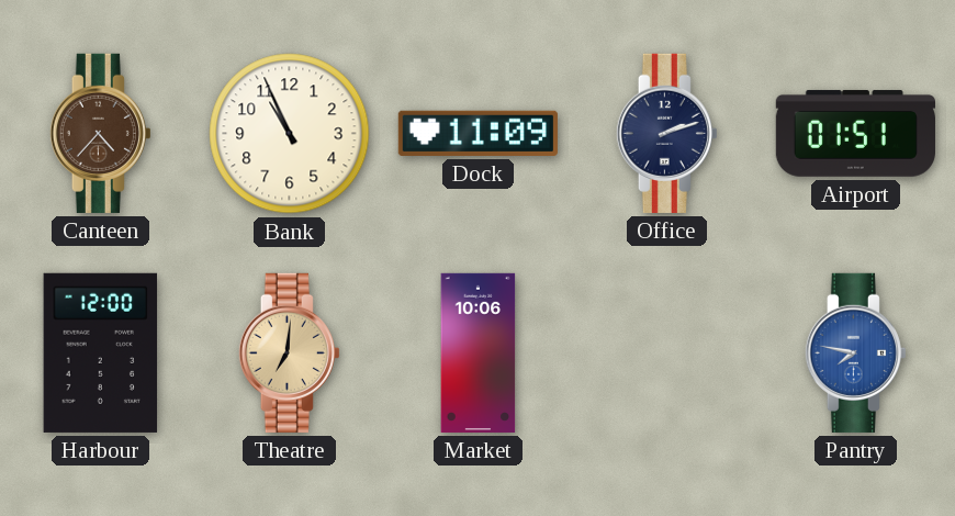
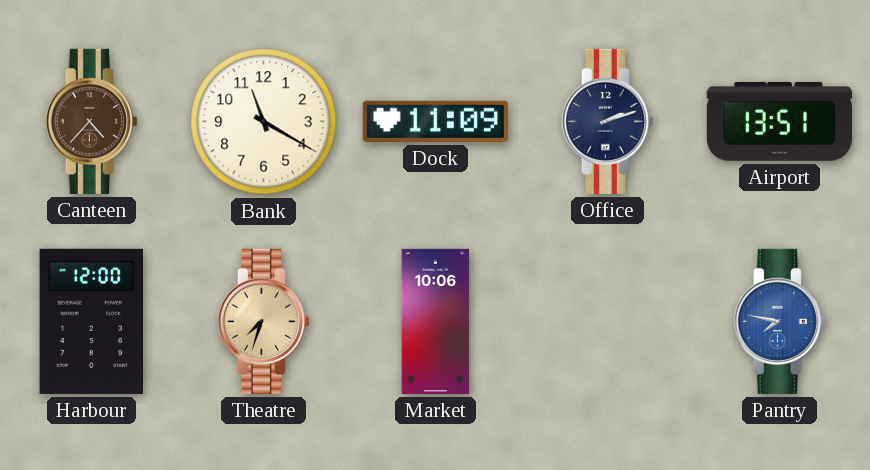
Bank: 10:56 -> 11:20 (264, 122)
Airport: 01:51 -> 13:51 (779, 121)
Theatre: 7:01 -> 7:33 (263, 321)
